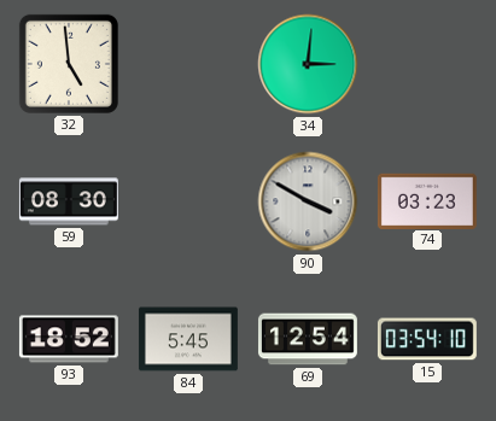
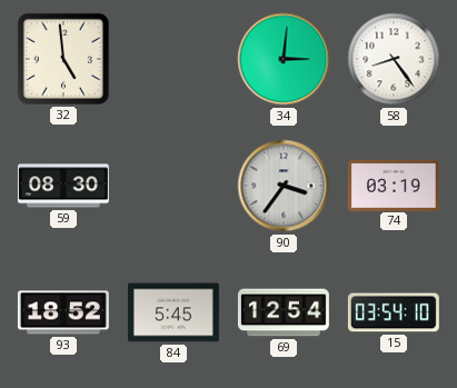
58: none -> 8:24 (394, 59)
90: 3:50 -> 3:36 (284, 186)
74: 03:23 -> 03:19 (394, 185)
